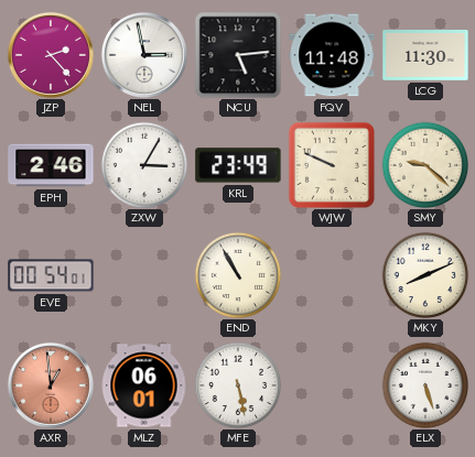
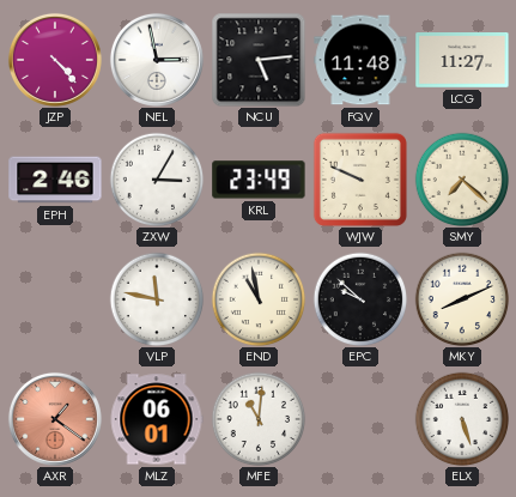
JZP: 2:23 -> 4:23 (55, 60)
LCG: 11:30 -> 11:27 (462, 61)
SMY: 9:22 -> 7:22 (462, 180)
EVE: 00:54 -> none (51, 275)
VLP: none -> 11:47 (157, 299)
END: 10:55 -> 10:58 (259, 299)
EPC: none -> 9:52 (360, 299)
AXR: 12:59 -> 1:21 (55, 419)
MFE: 5:28 -> 11:01 (259, 419)
